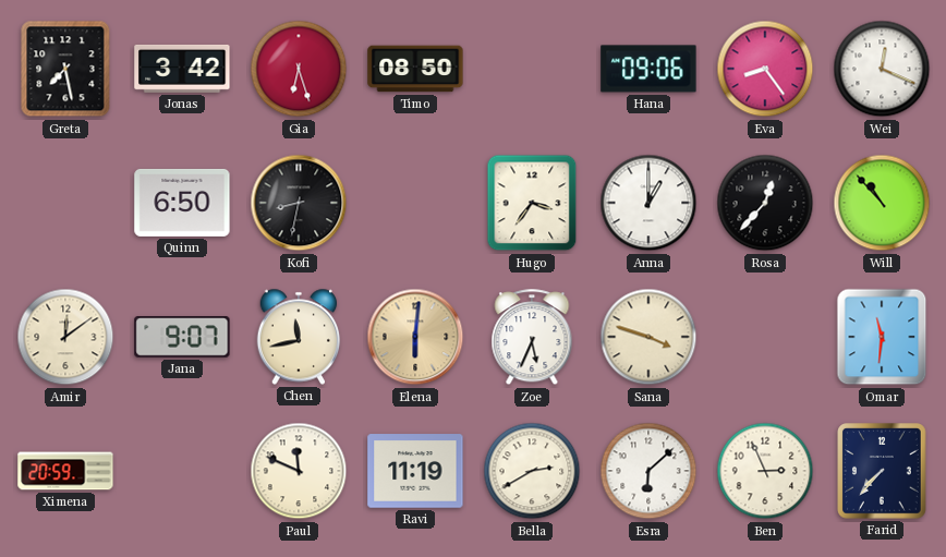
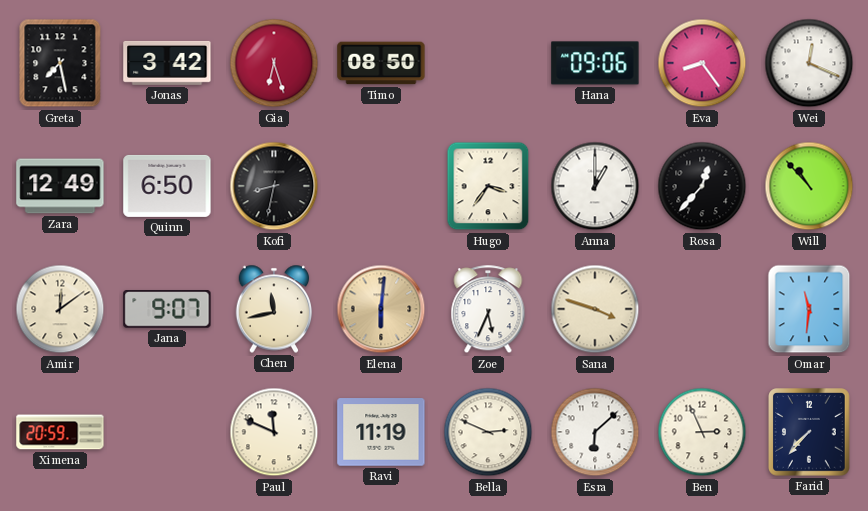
Zara: none -> 12:49 (60, 186)
Bella: 2:40 -> 2:49 (488, 432)
